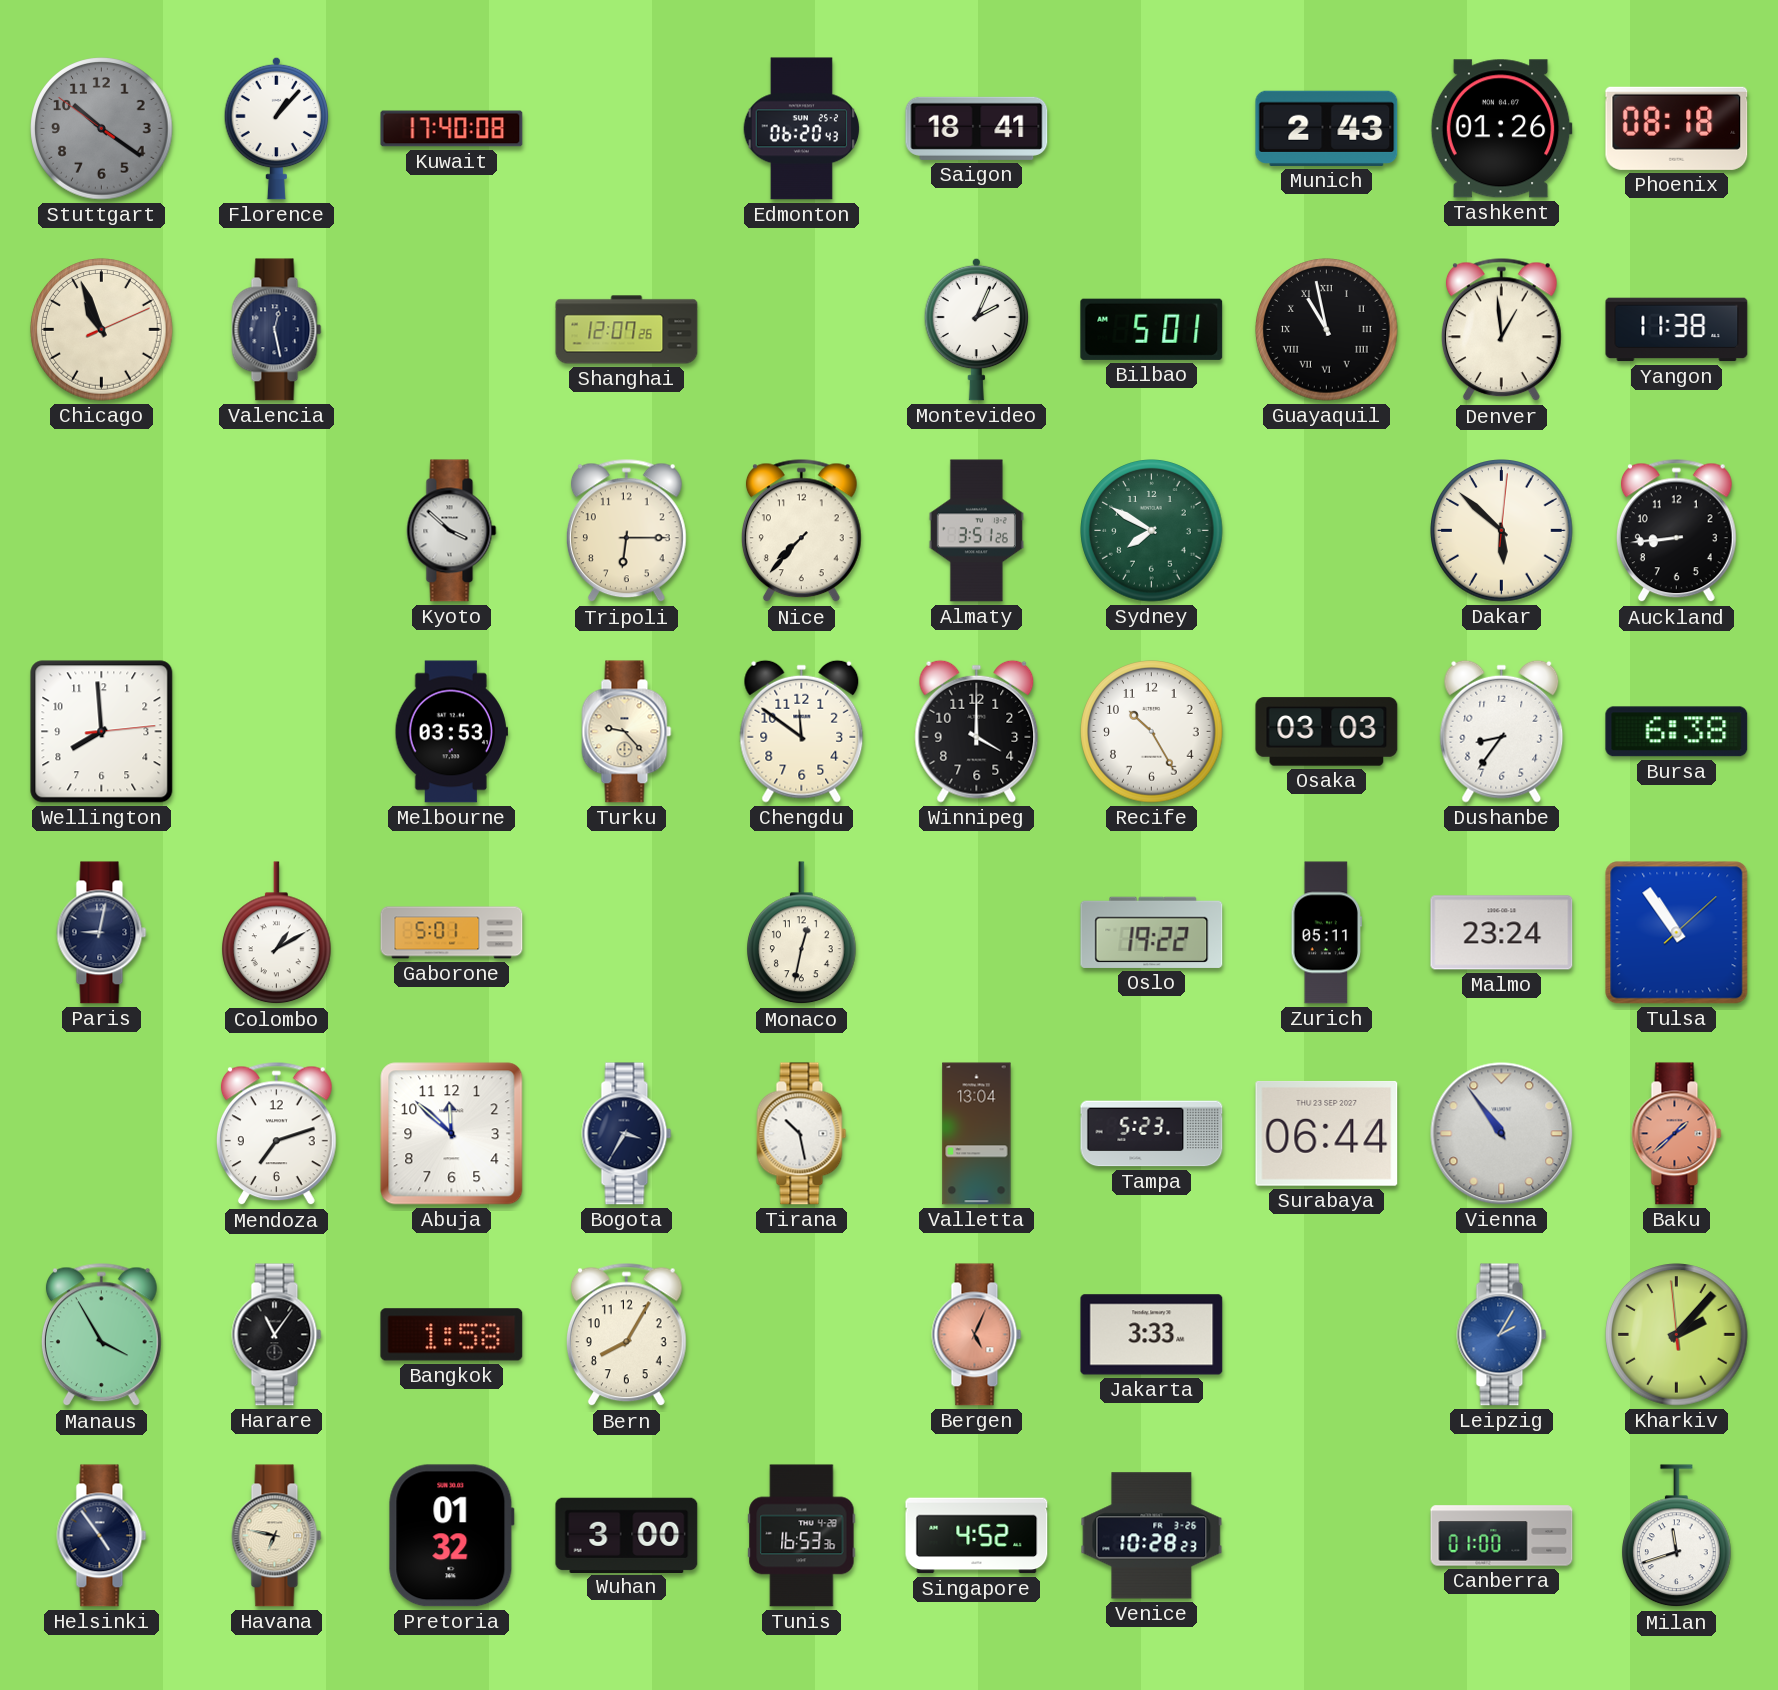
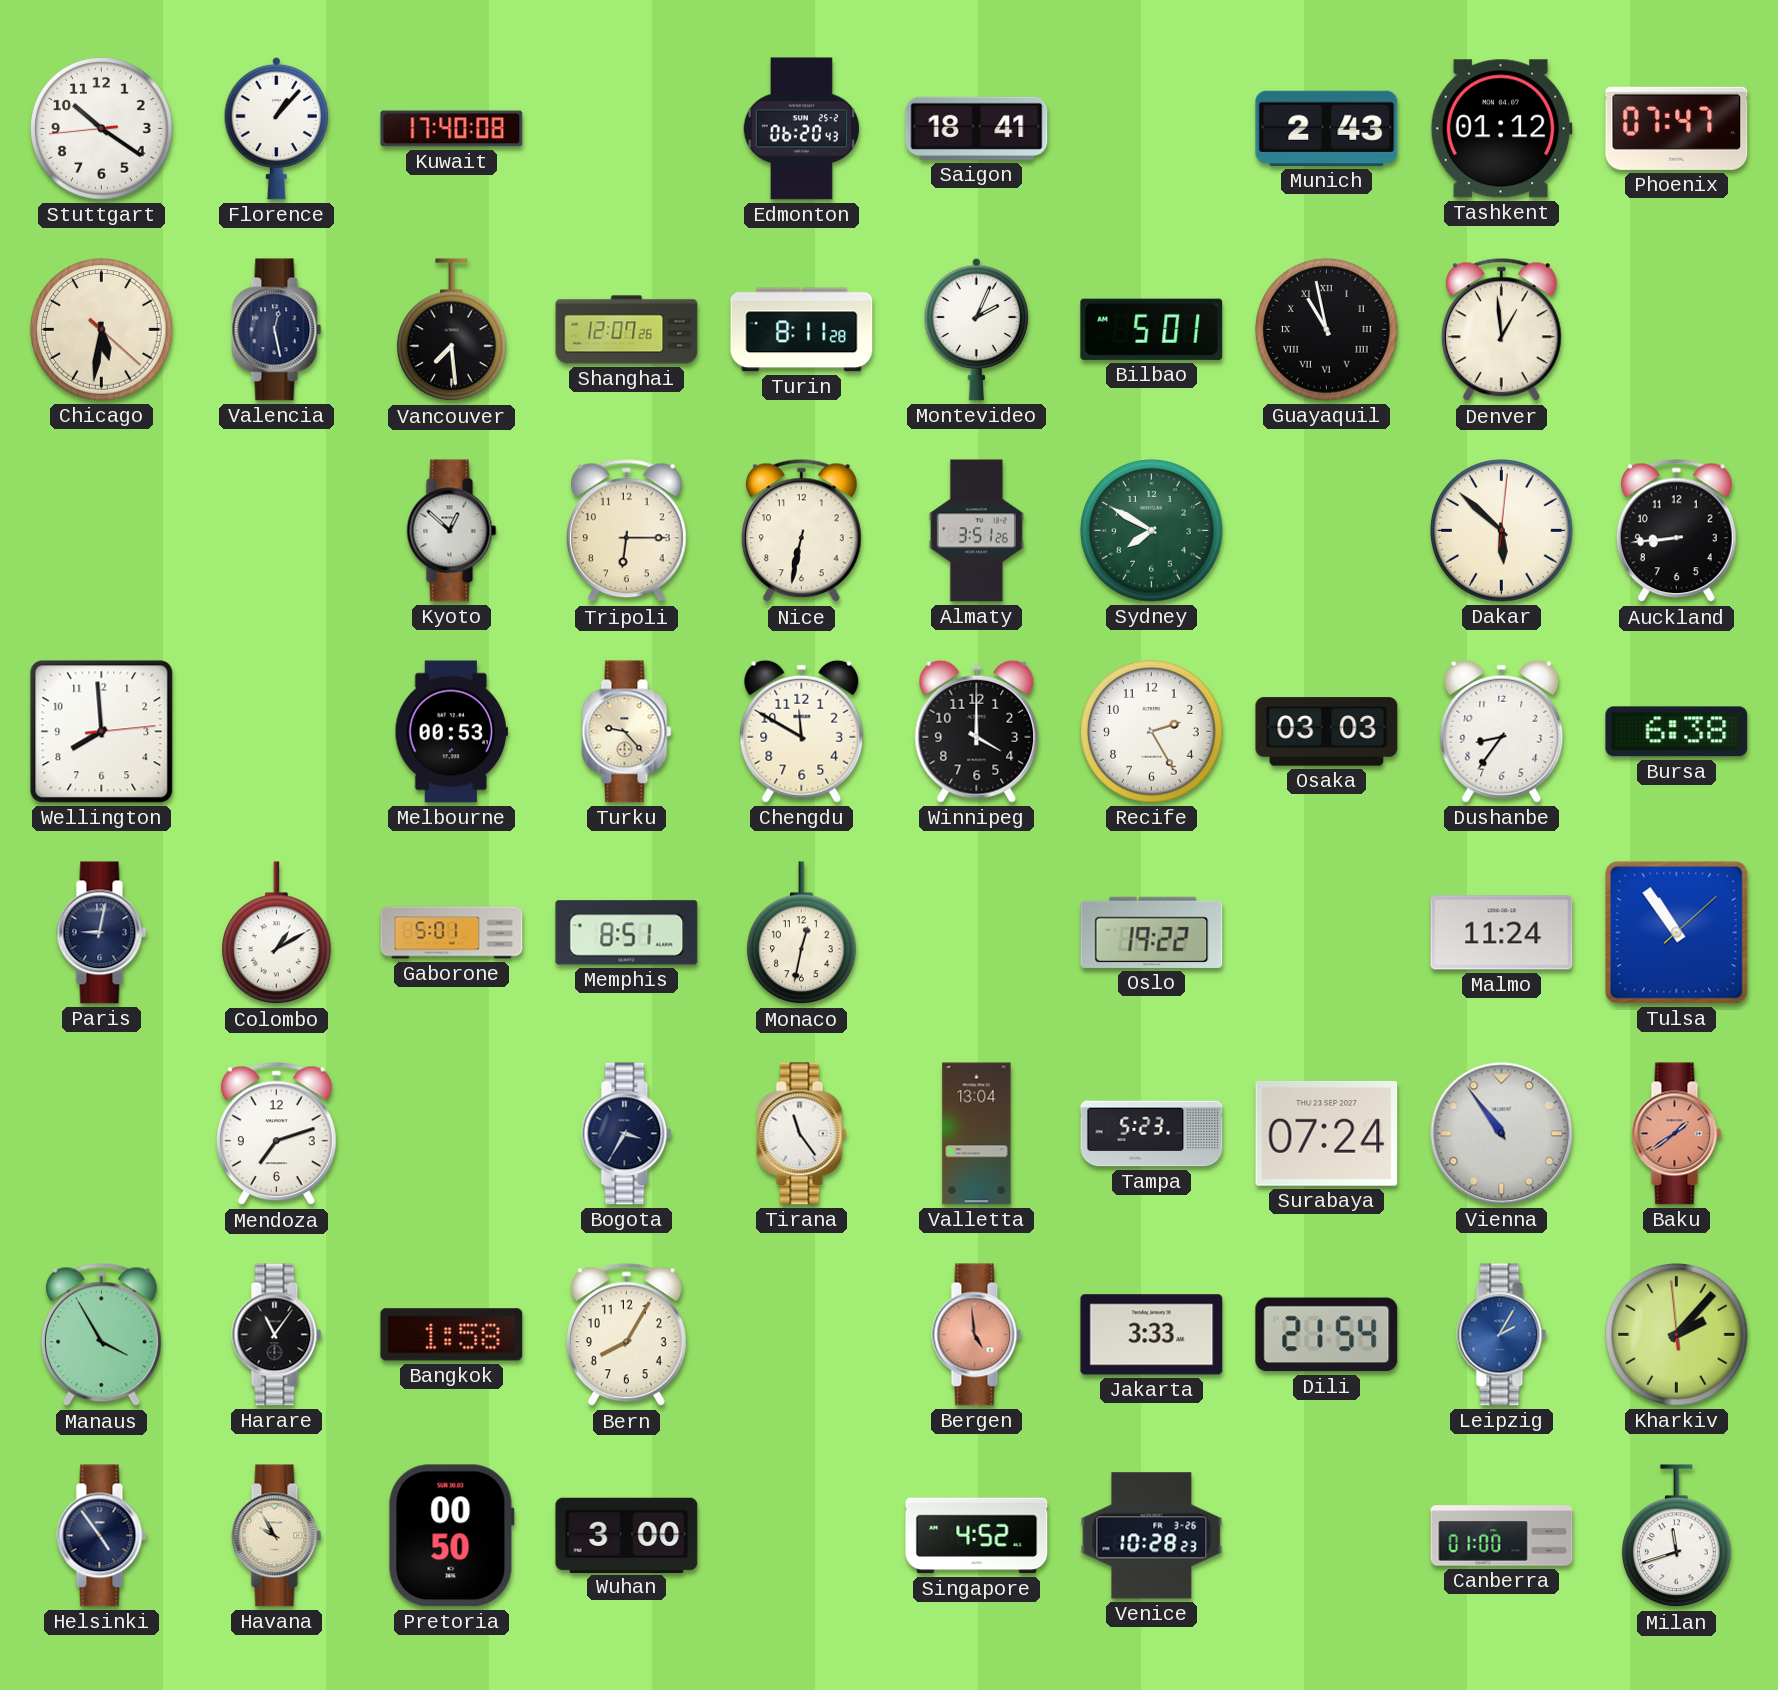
Stuttgart: 10:20:51 -> 10:20:44 (102, 129)
Stuttgart dial: grey -> white (102, 129)
Tashkent: 01:26 -> 01:12 (1501, 129)
Phoenix: 08:18 -> 07:47 (1677, 128)
Chicago: 10:56 -> 5:31 (102, 330)
Vancouver: none -> 7:29 (452, 330)
Turin: none -> 8:11 (802, 330)
Yangon: 11:38 -> none (1677, 330)
Kyoto: 3:52 -> 12:52 (452, 531)
Nice: 7:37 -> 6:32 (801, 531)
Melbourne: 03:53 -> 00:53 (451, 732)
Chengdu: 11:51 -> 11:50 (802, 731)
Recife: 10:25 -> 2:25 (1152, 732)
Memphis: none -> 8:51 (627, 933)
Zurich: 05:11 -> none (1326, 933)
Malmo: 23:24 -> 11:24 (1502, 933)
Abuja: 11:52 -> none (452, 1134)
Tirana: 10:28 -> 11:24 (802, 1134)
Surabaya: 06:44 -> 07:24 (1327, 1133)
Baku: 1:38 -> 1:39 (1677, 1134)
Bergen: 5:04 -> 4:59 (977, 1335)
Dili: none -> 21:54 (1327, 1335)
Havana: 6:47 -> 9:55 (277, 1536)
Pretoria: 01:32 -> 00:50 (451, 1536)
Tunis: 16:53 -> none (802, 1536)
